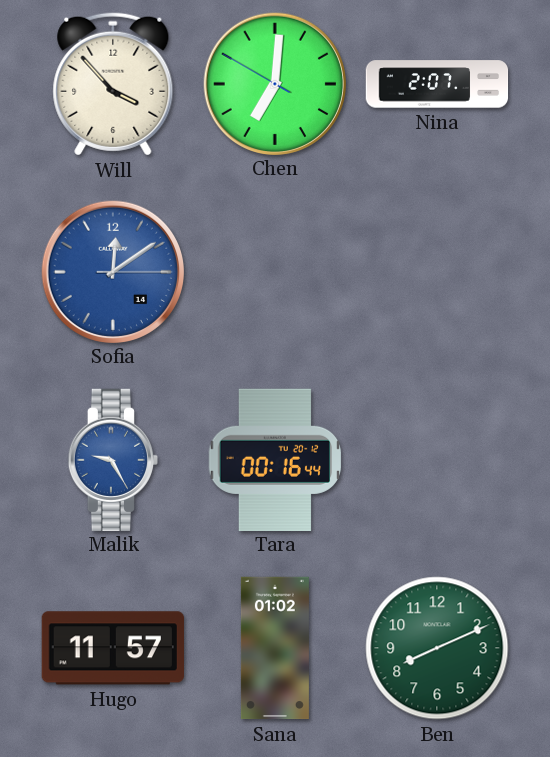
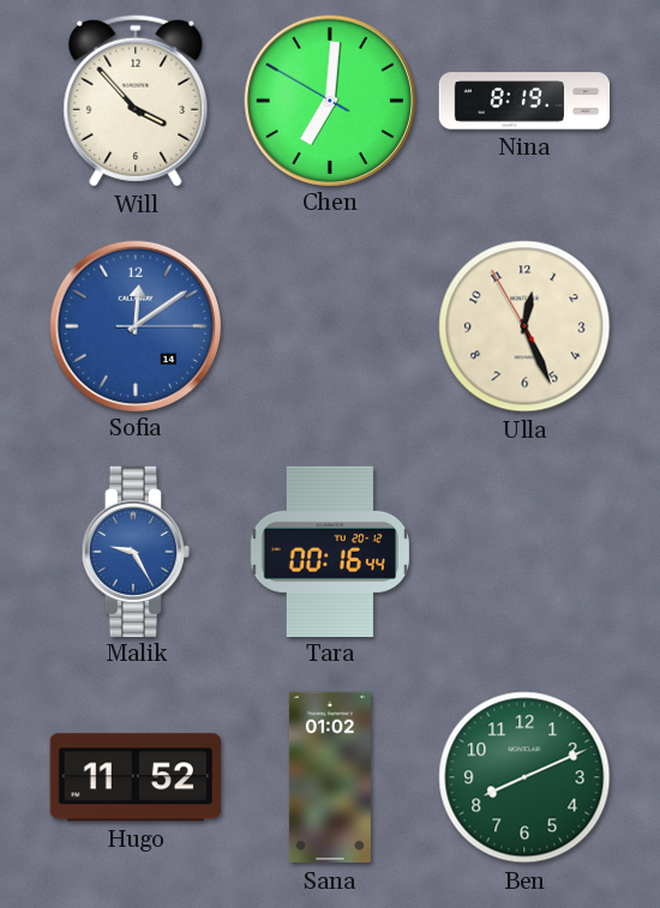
Nina: 2:07 -> 8:19 (524, 101)
Ulla: none -> 12:25 (524, 326)
Hugo: 11:57 -> 11:52 (136, 777)
